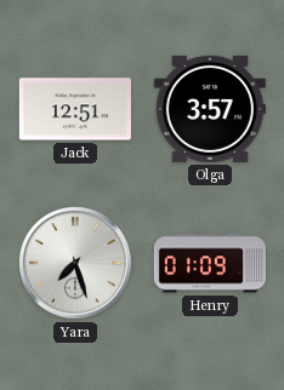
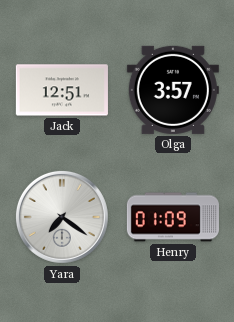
Yara: 7:27 -> 7:21 (62, 217)
